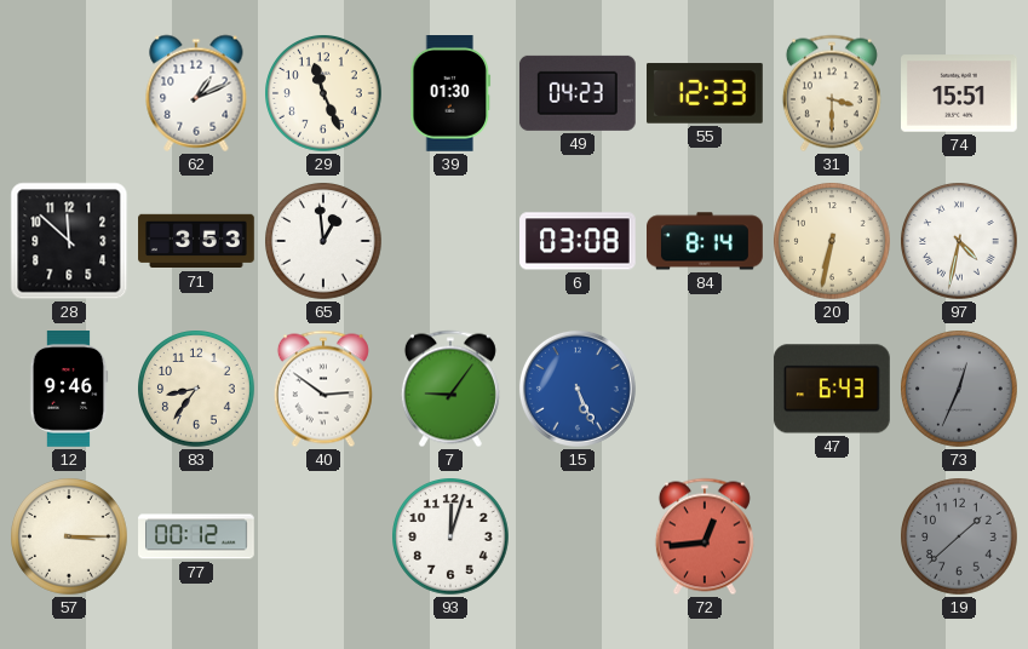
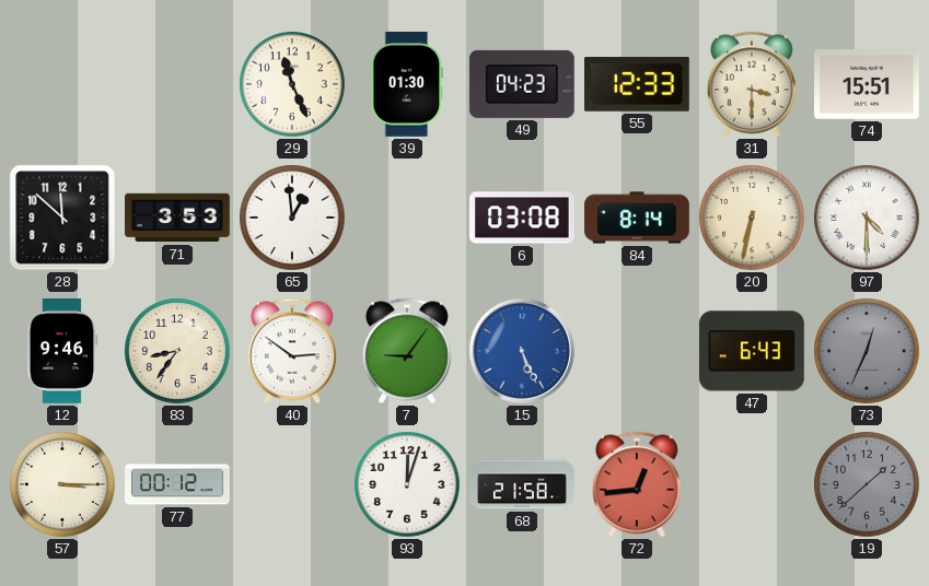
62: 1:11 -> none (196, 93)
97: 4:32 -> 4:30 (867, 218)
68: none -> 21:58 (522, 484)
